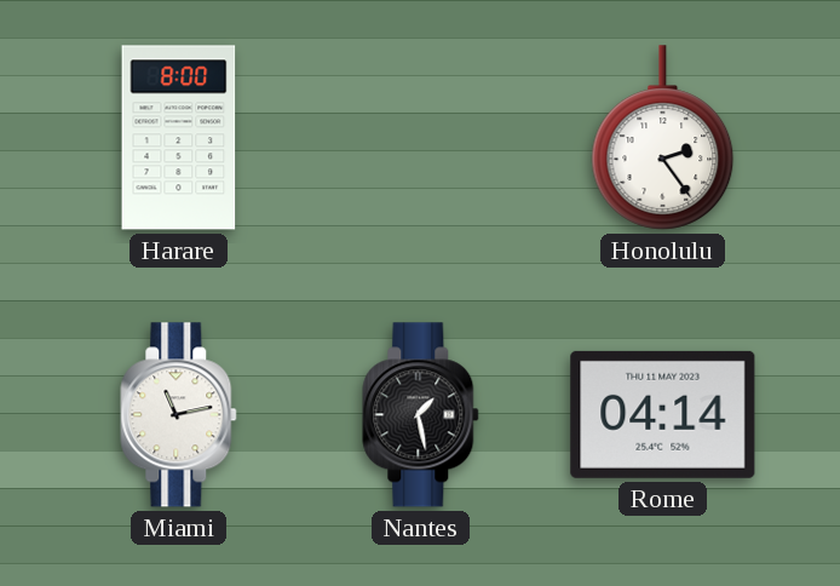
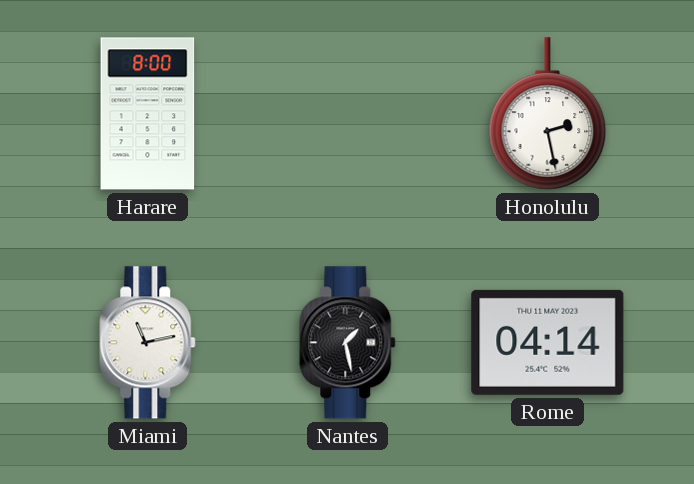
Honolulu: 2:24 -> 2:28 (548, 114)
